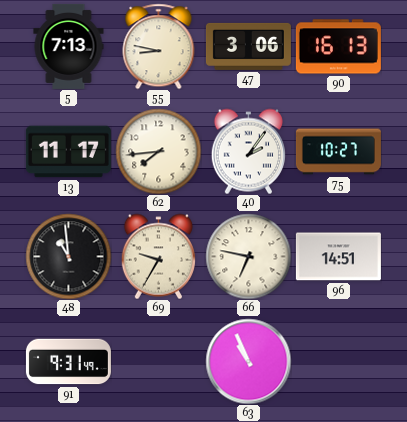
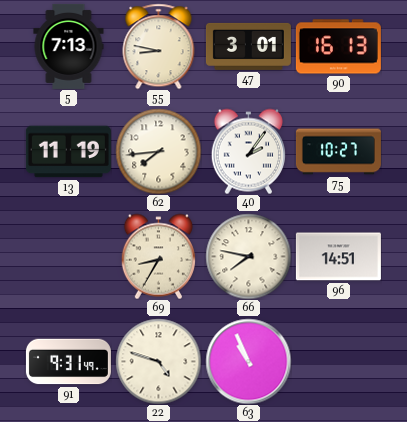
47: 3:06 -> 3:01 (248, 46)
13: 11:17 -> 11:19 (68, 152)
48: 10:59 -> none (68, 256)
69: 9:35 -> 8:35 (158, 256)
66: 6:47 -> 7:47 (248, 256)
22: none -> 4:48 (158, 361)
